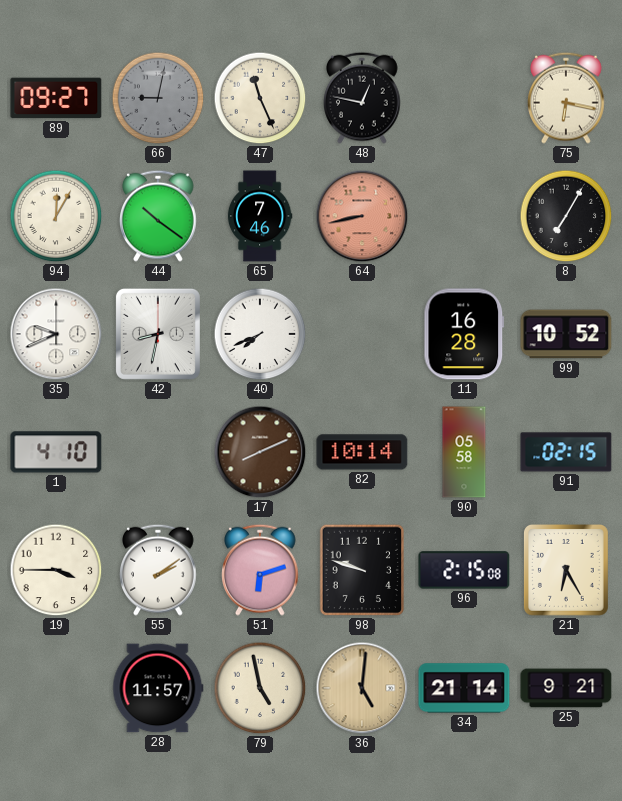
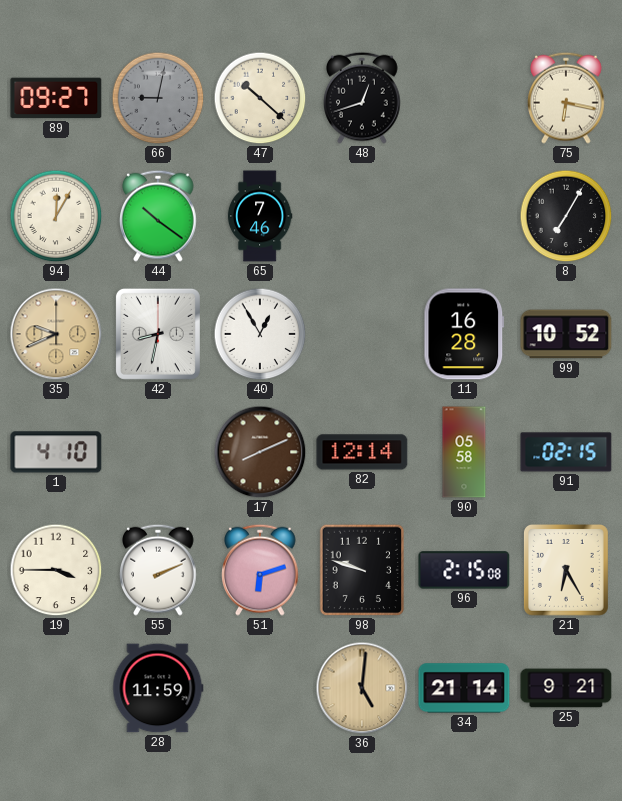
47: 11:26 -> 10:22 (260, 98)
48: 12:47 -> 12:42 (363, 98)
64: 8:43 -> none (362, 216)
35 dial: white -> champagne (56, 334)
40: 7:41 -> 12:55 (260, 334)
82: 10:14 -> 12:14 (362, 452)
55: 2:09 -> 2:11 (159, 570)
28: 11:57 -> 11:59 (158, 688)
79: 4:58 -> none (260, 688)
